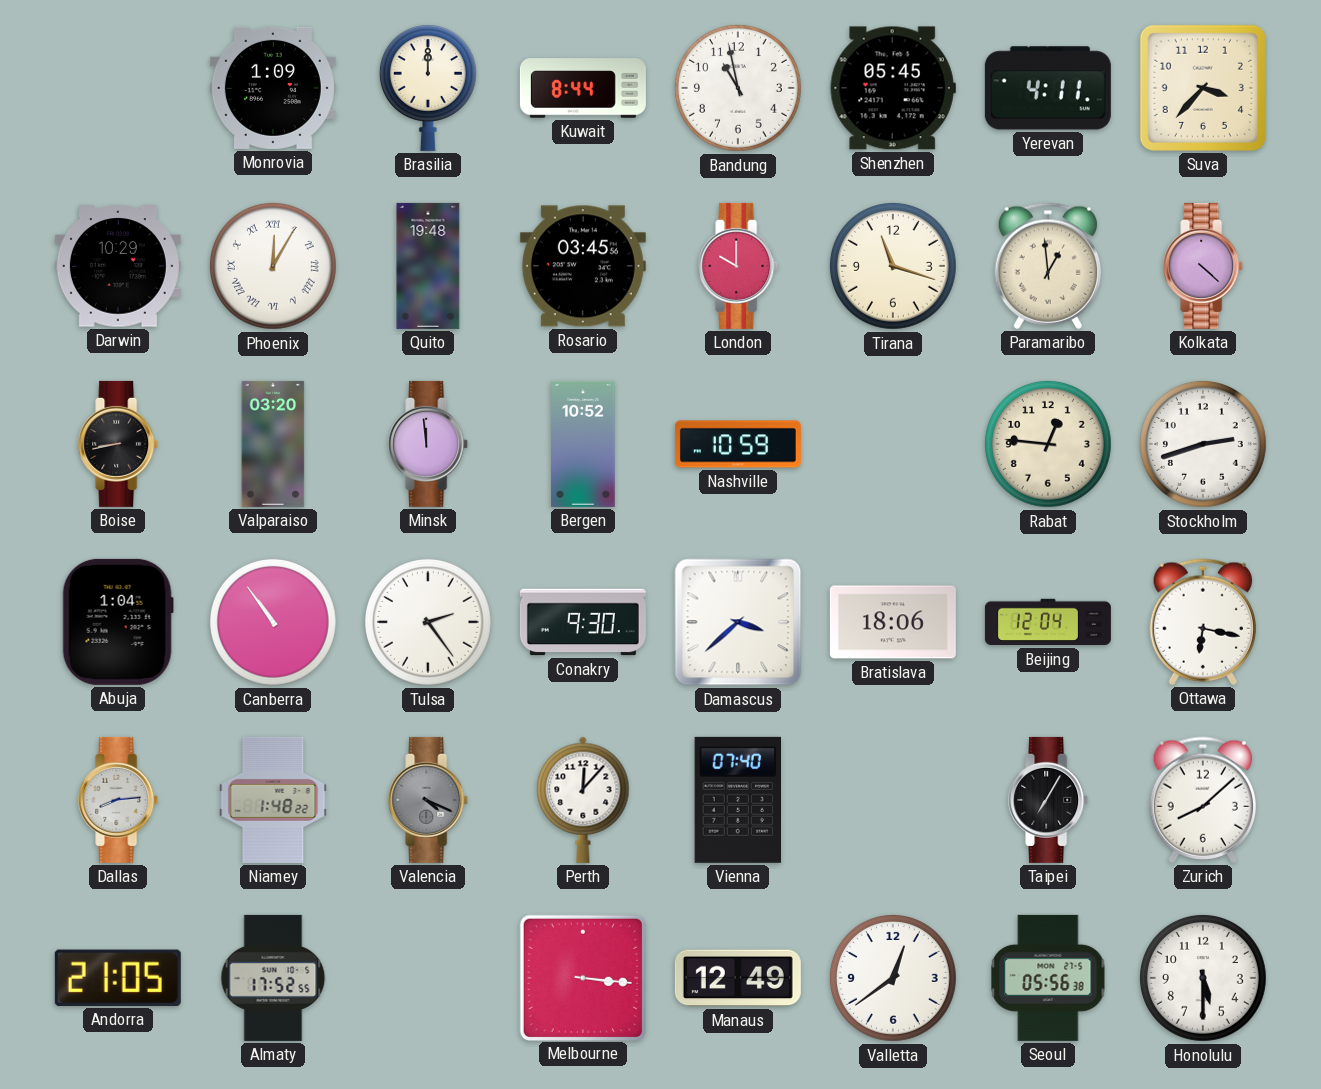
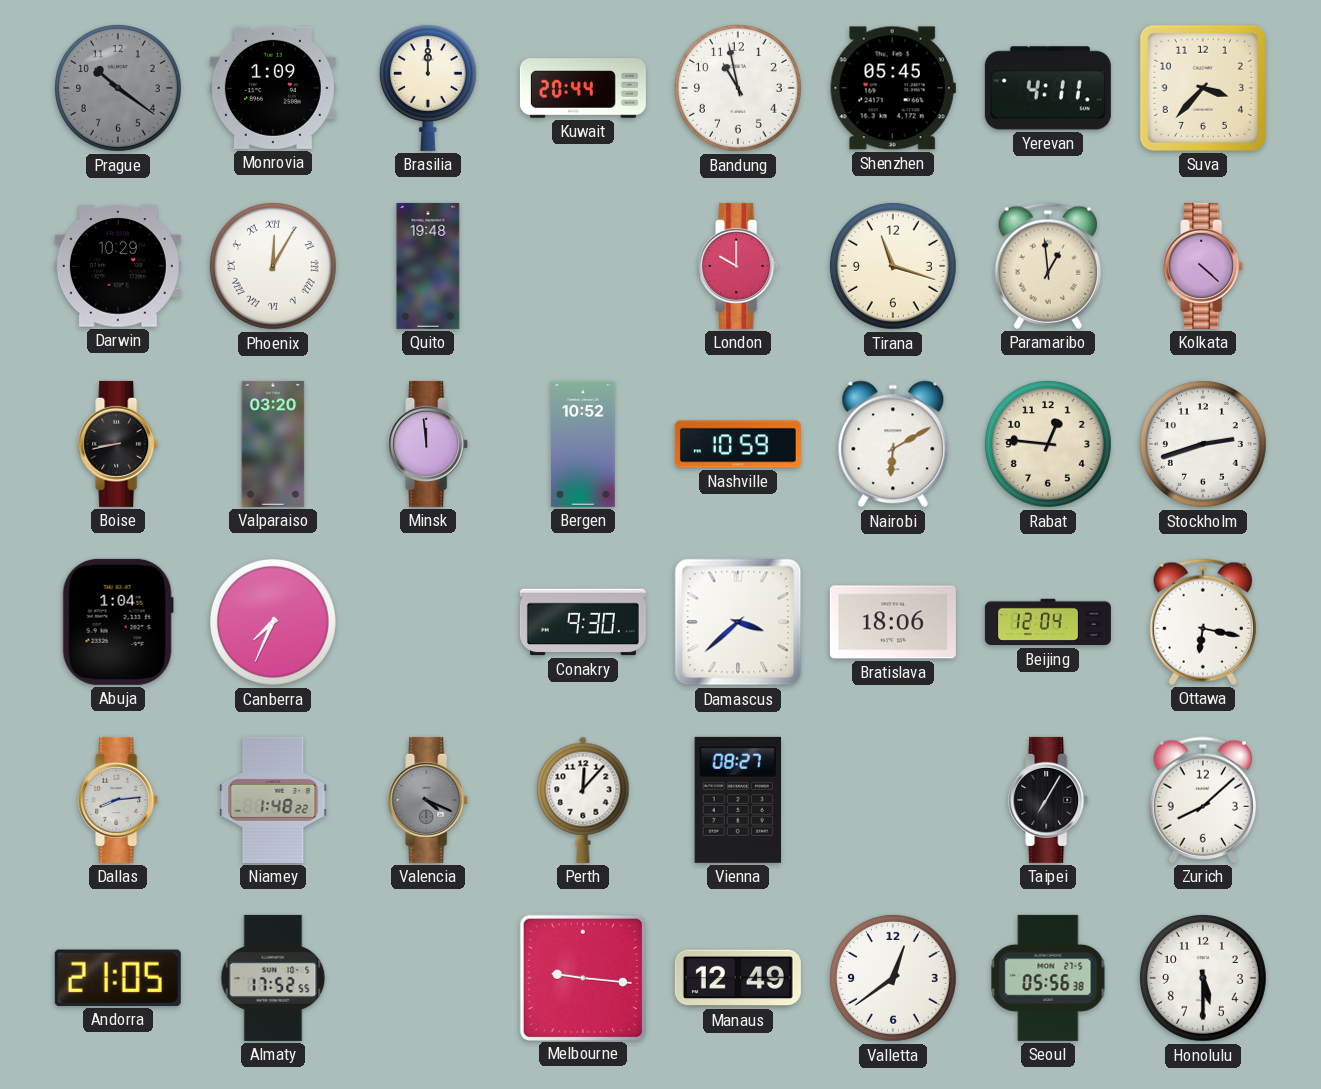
Prague: none -> 10:21 (118, 88)
Kuwait: 8:44 -> 20:44 (583, 88)
Rosario: 03:45 -> none (583, 266)
Nairobi: none -> 6:10 (893, 444)
Canberra: 10:54 -> 7:34 (273, 622)
Tulsa: 2:24 -> none (428, 622)
Vienna: 07:40 -> 08:27 (737, 800)
Melbourne: 3:16 -> 9:16 (582, 977)
